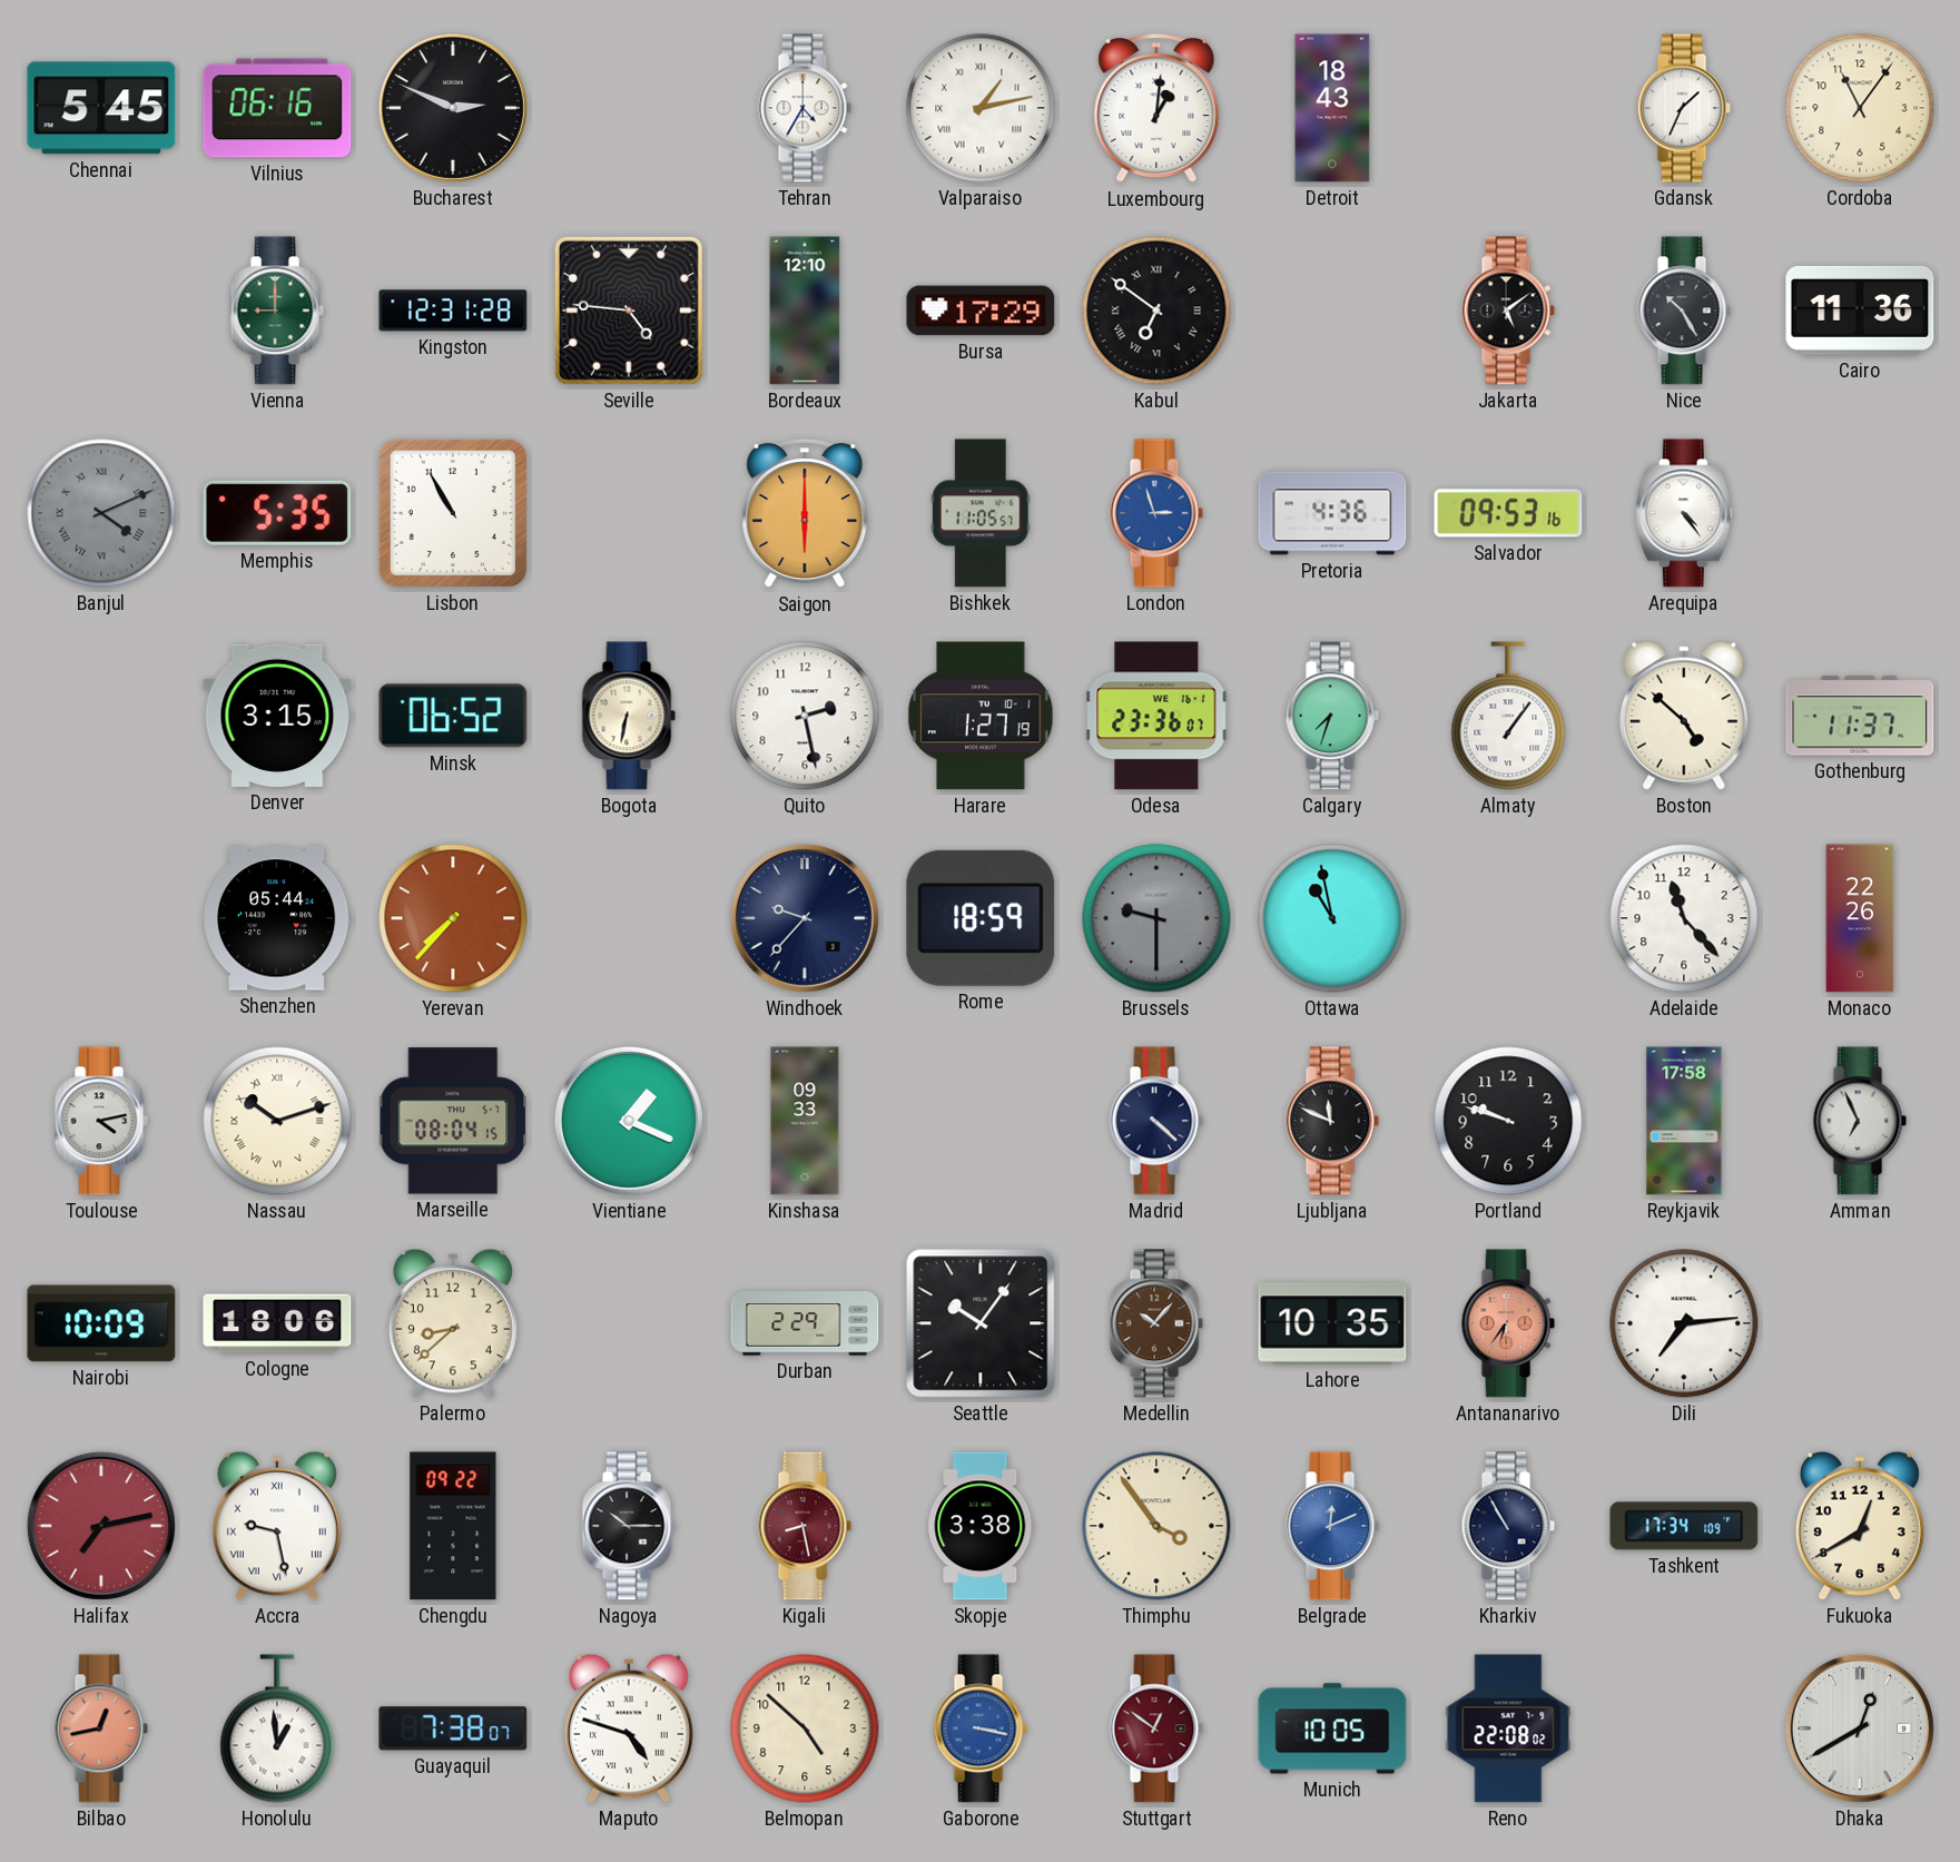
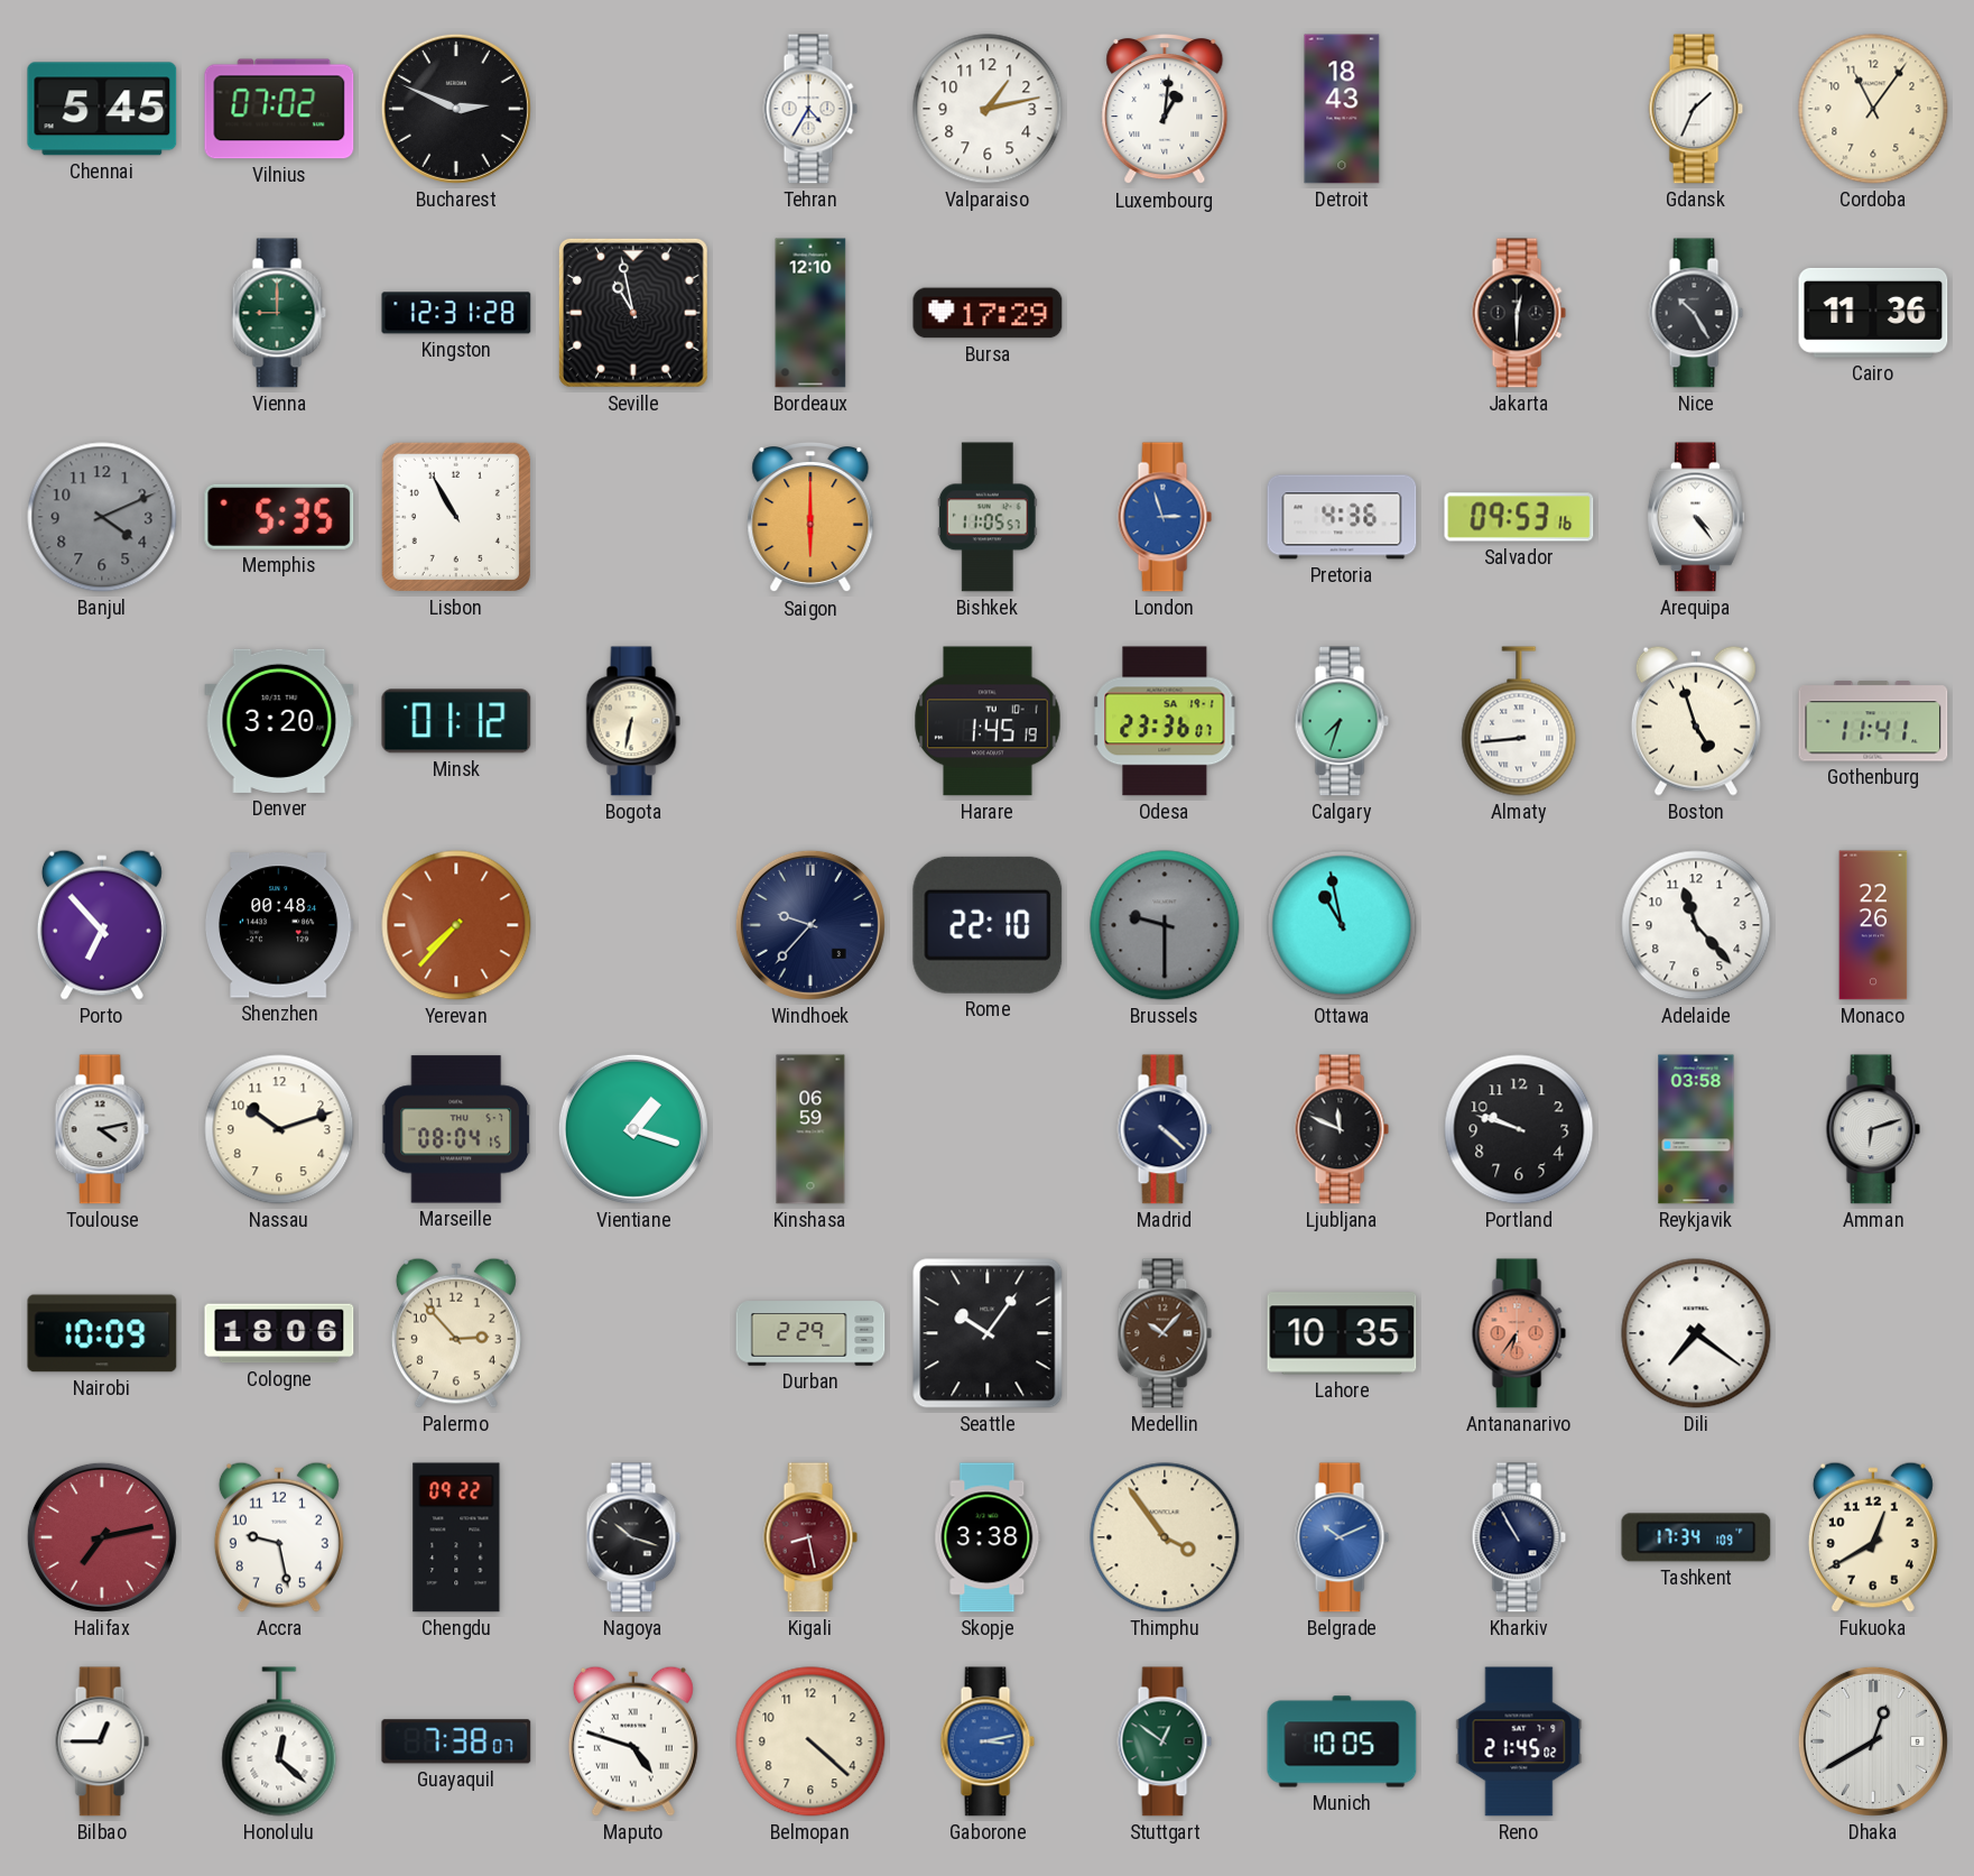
Vilnius: 06:16 -> 07:02 (279, 109)
Valparaiso numerals: Roman -> Arabic (988, 109)
Seville: 4:46 -> 10:58 (633, 313)
Kabul: 6:51 -> none (1156, 311)
Jakarta: 5:09 -> 12:30 (1519, 313)
Banjul numerals: Roman -> Arabic (102, 517)
Denver: 3:15 -> 3:20 (279, 721)
Minsk: 06:52 -> 01:12 (456, 721)
Quito: 2:28 -> none (805, 716)
Harare: 1:27 -> 1:45 (988, 721)
Odesa date: WE 16-1 -> SA 19-1 (1165, 721)
Almaty: 1:06 -> 8:44 (1519, 721)
Boston: 4:52 -> 4:57 (1696, 721)
Gothenburg: 11:37 -> 11:41 (1873, 721)
Porto: none -> 6:53 (102, 925)
Shenzhen: 05:44 -> 00:48 (279, 925)
Rome: 18:59 -> 22:10 (988, 925)
Nassau numerals: Roman -> Arabic (279, 1129)
Vientiane: 1:19 -> 1:18 (633, 1129)
Kinshasa: 09:33 -> 06:59 (810, 1129)
Reykjavik: 17:58 -> 03:58 (1696, 1129)
Amman: 6:56 -> 6:12 (1873, 1129)
Palermo: 8:38 -> 2:53 (456, 1333)
Dili: 7:14 -> 7:21 (1696, 1333)
Accra numerals: Roman -> Arabic (279, 1537)
Nagoya: 10:15 -> 10:18 (633, 1537)
Belgrade: 12:11 -> 10:11 (1342, 1537)
Bilbao: 12:43 -> 12:45 (102, 1741)
Bilbao dial: salmon -> white (102, 1741)
Honolulu: 12:59 -> 12:22 (279, 1741)
Belmopan: 4:52 -> 4:22 (810, 1741)
Gaborone: 3:17 -> 3:13 (988, 1741)
Stuttgart dial: burgundy -> green (1165, 1741)
Reno: 22:08 -> 21:45 (1519, 1741)
